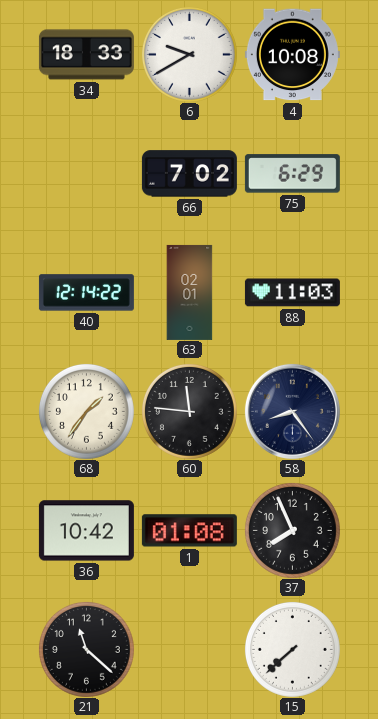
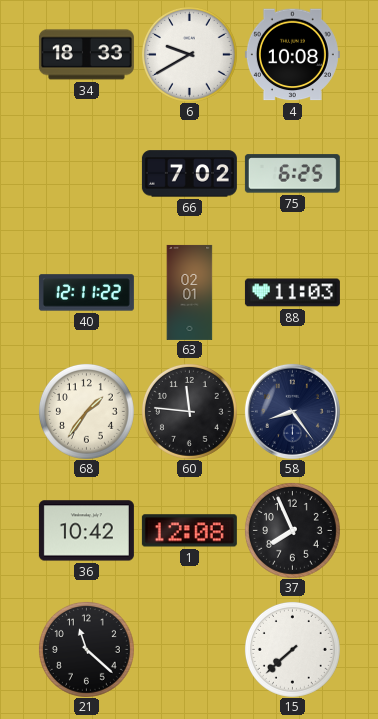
75: 6:29 -> 6:25 (292, 174)
40: 12:14 -> 12:11 (86, 293)
1: 01:08 -> 12:08 (189, 531)
